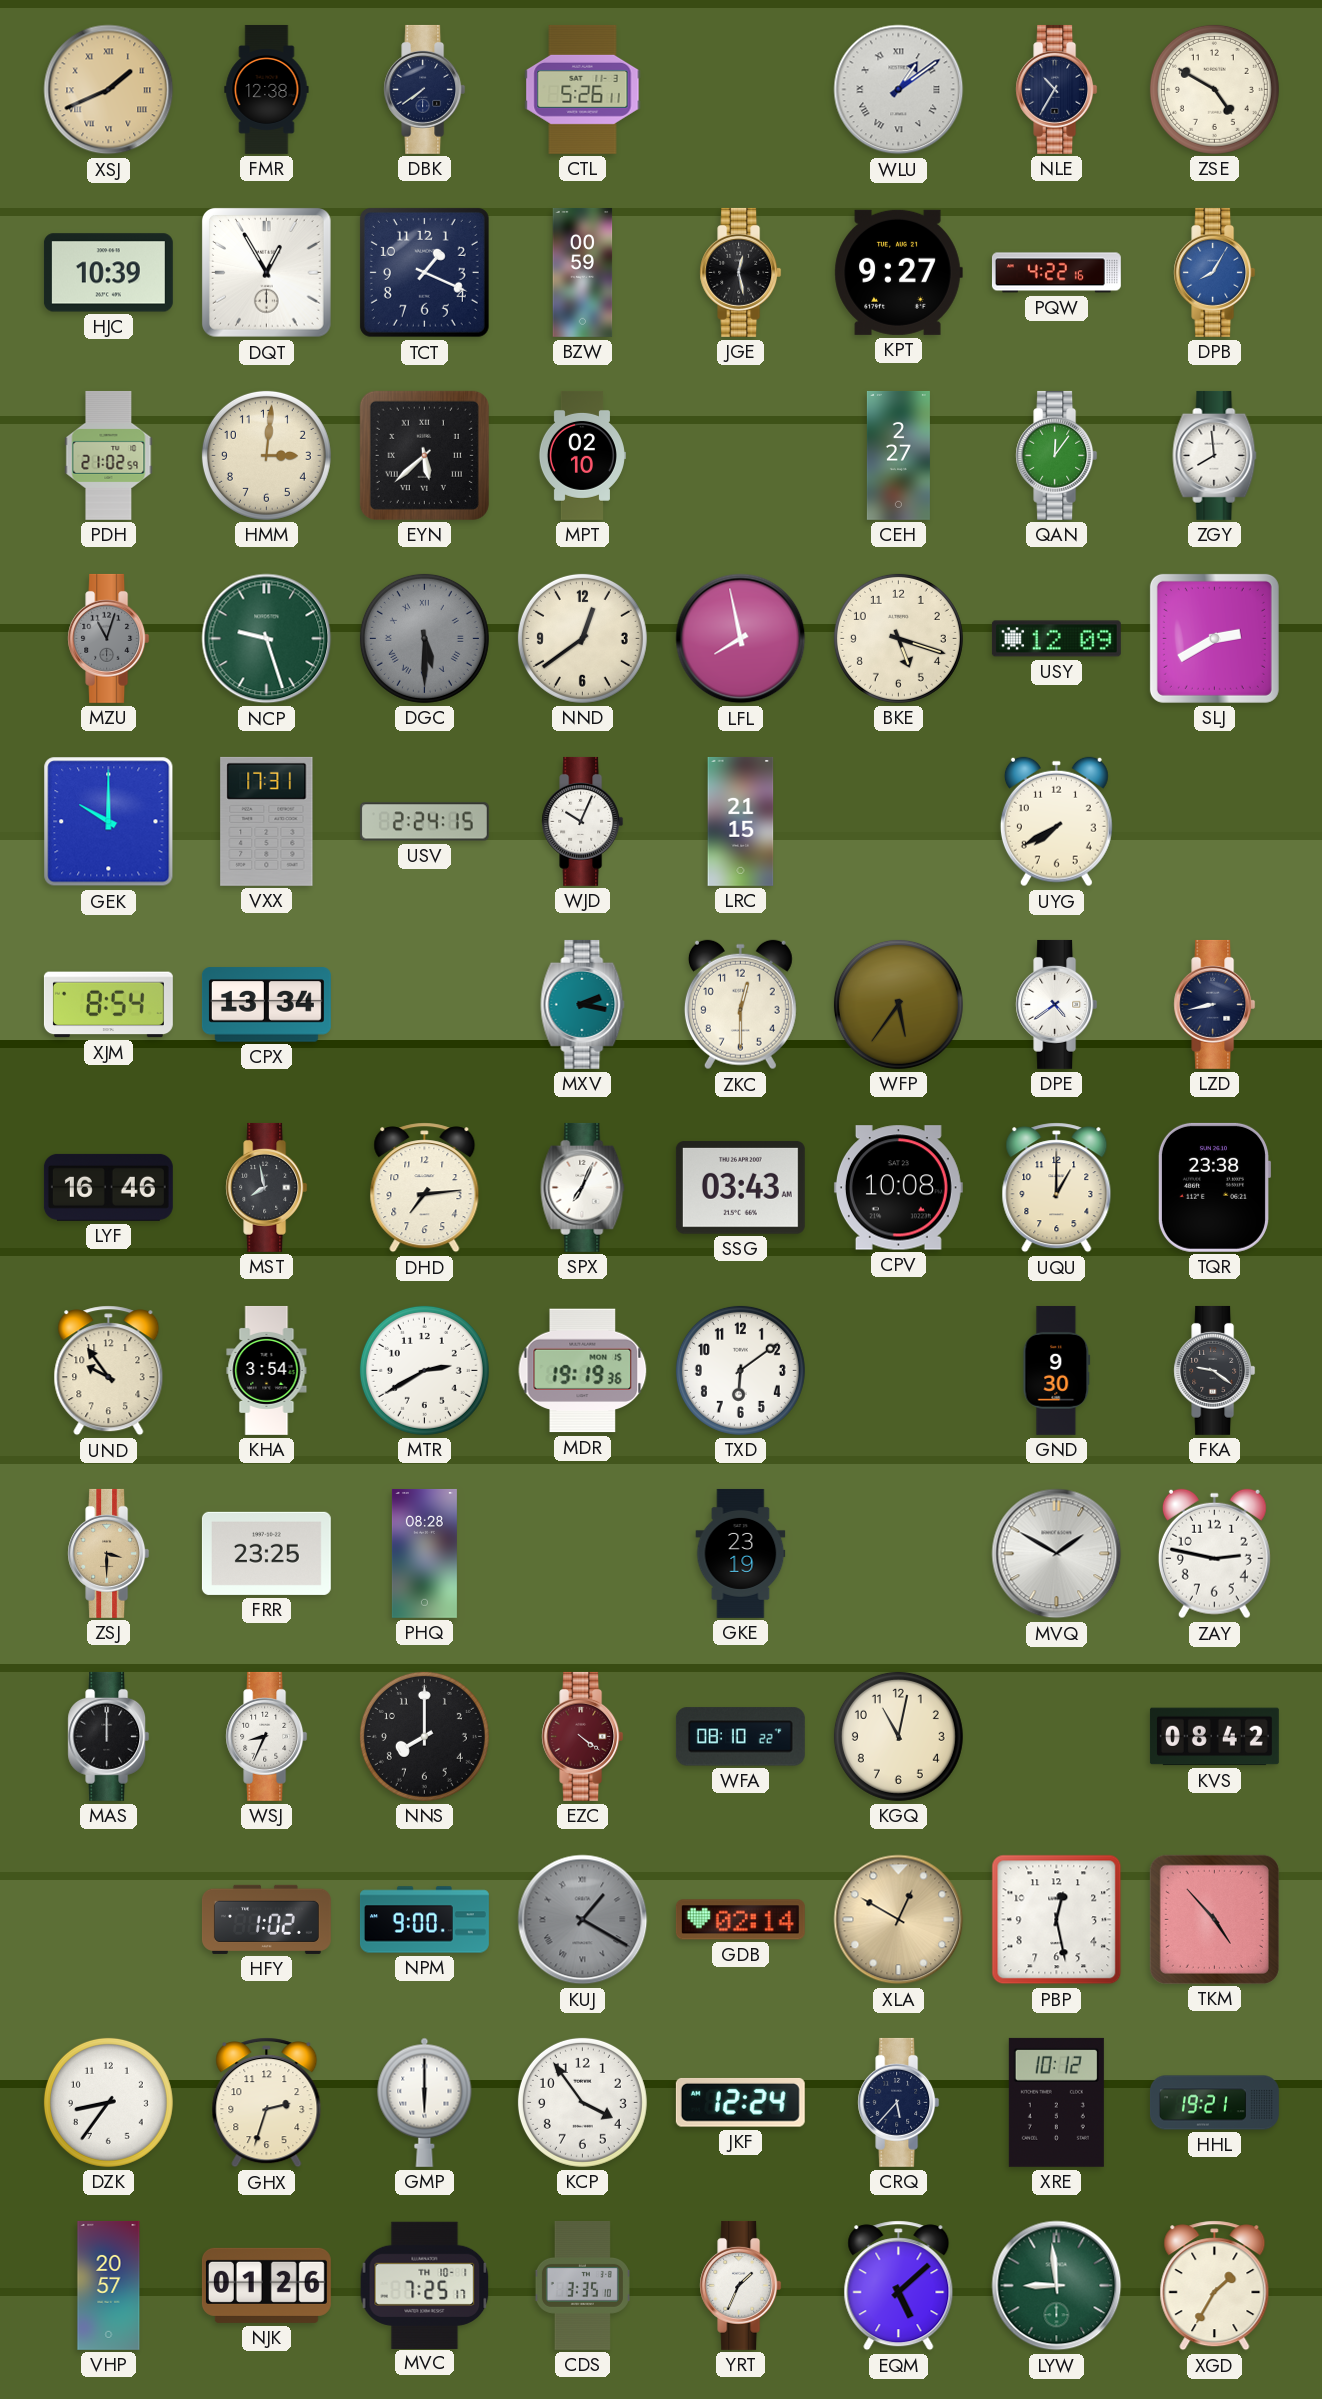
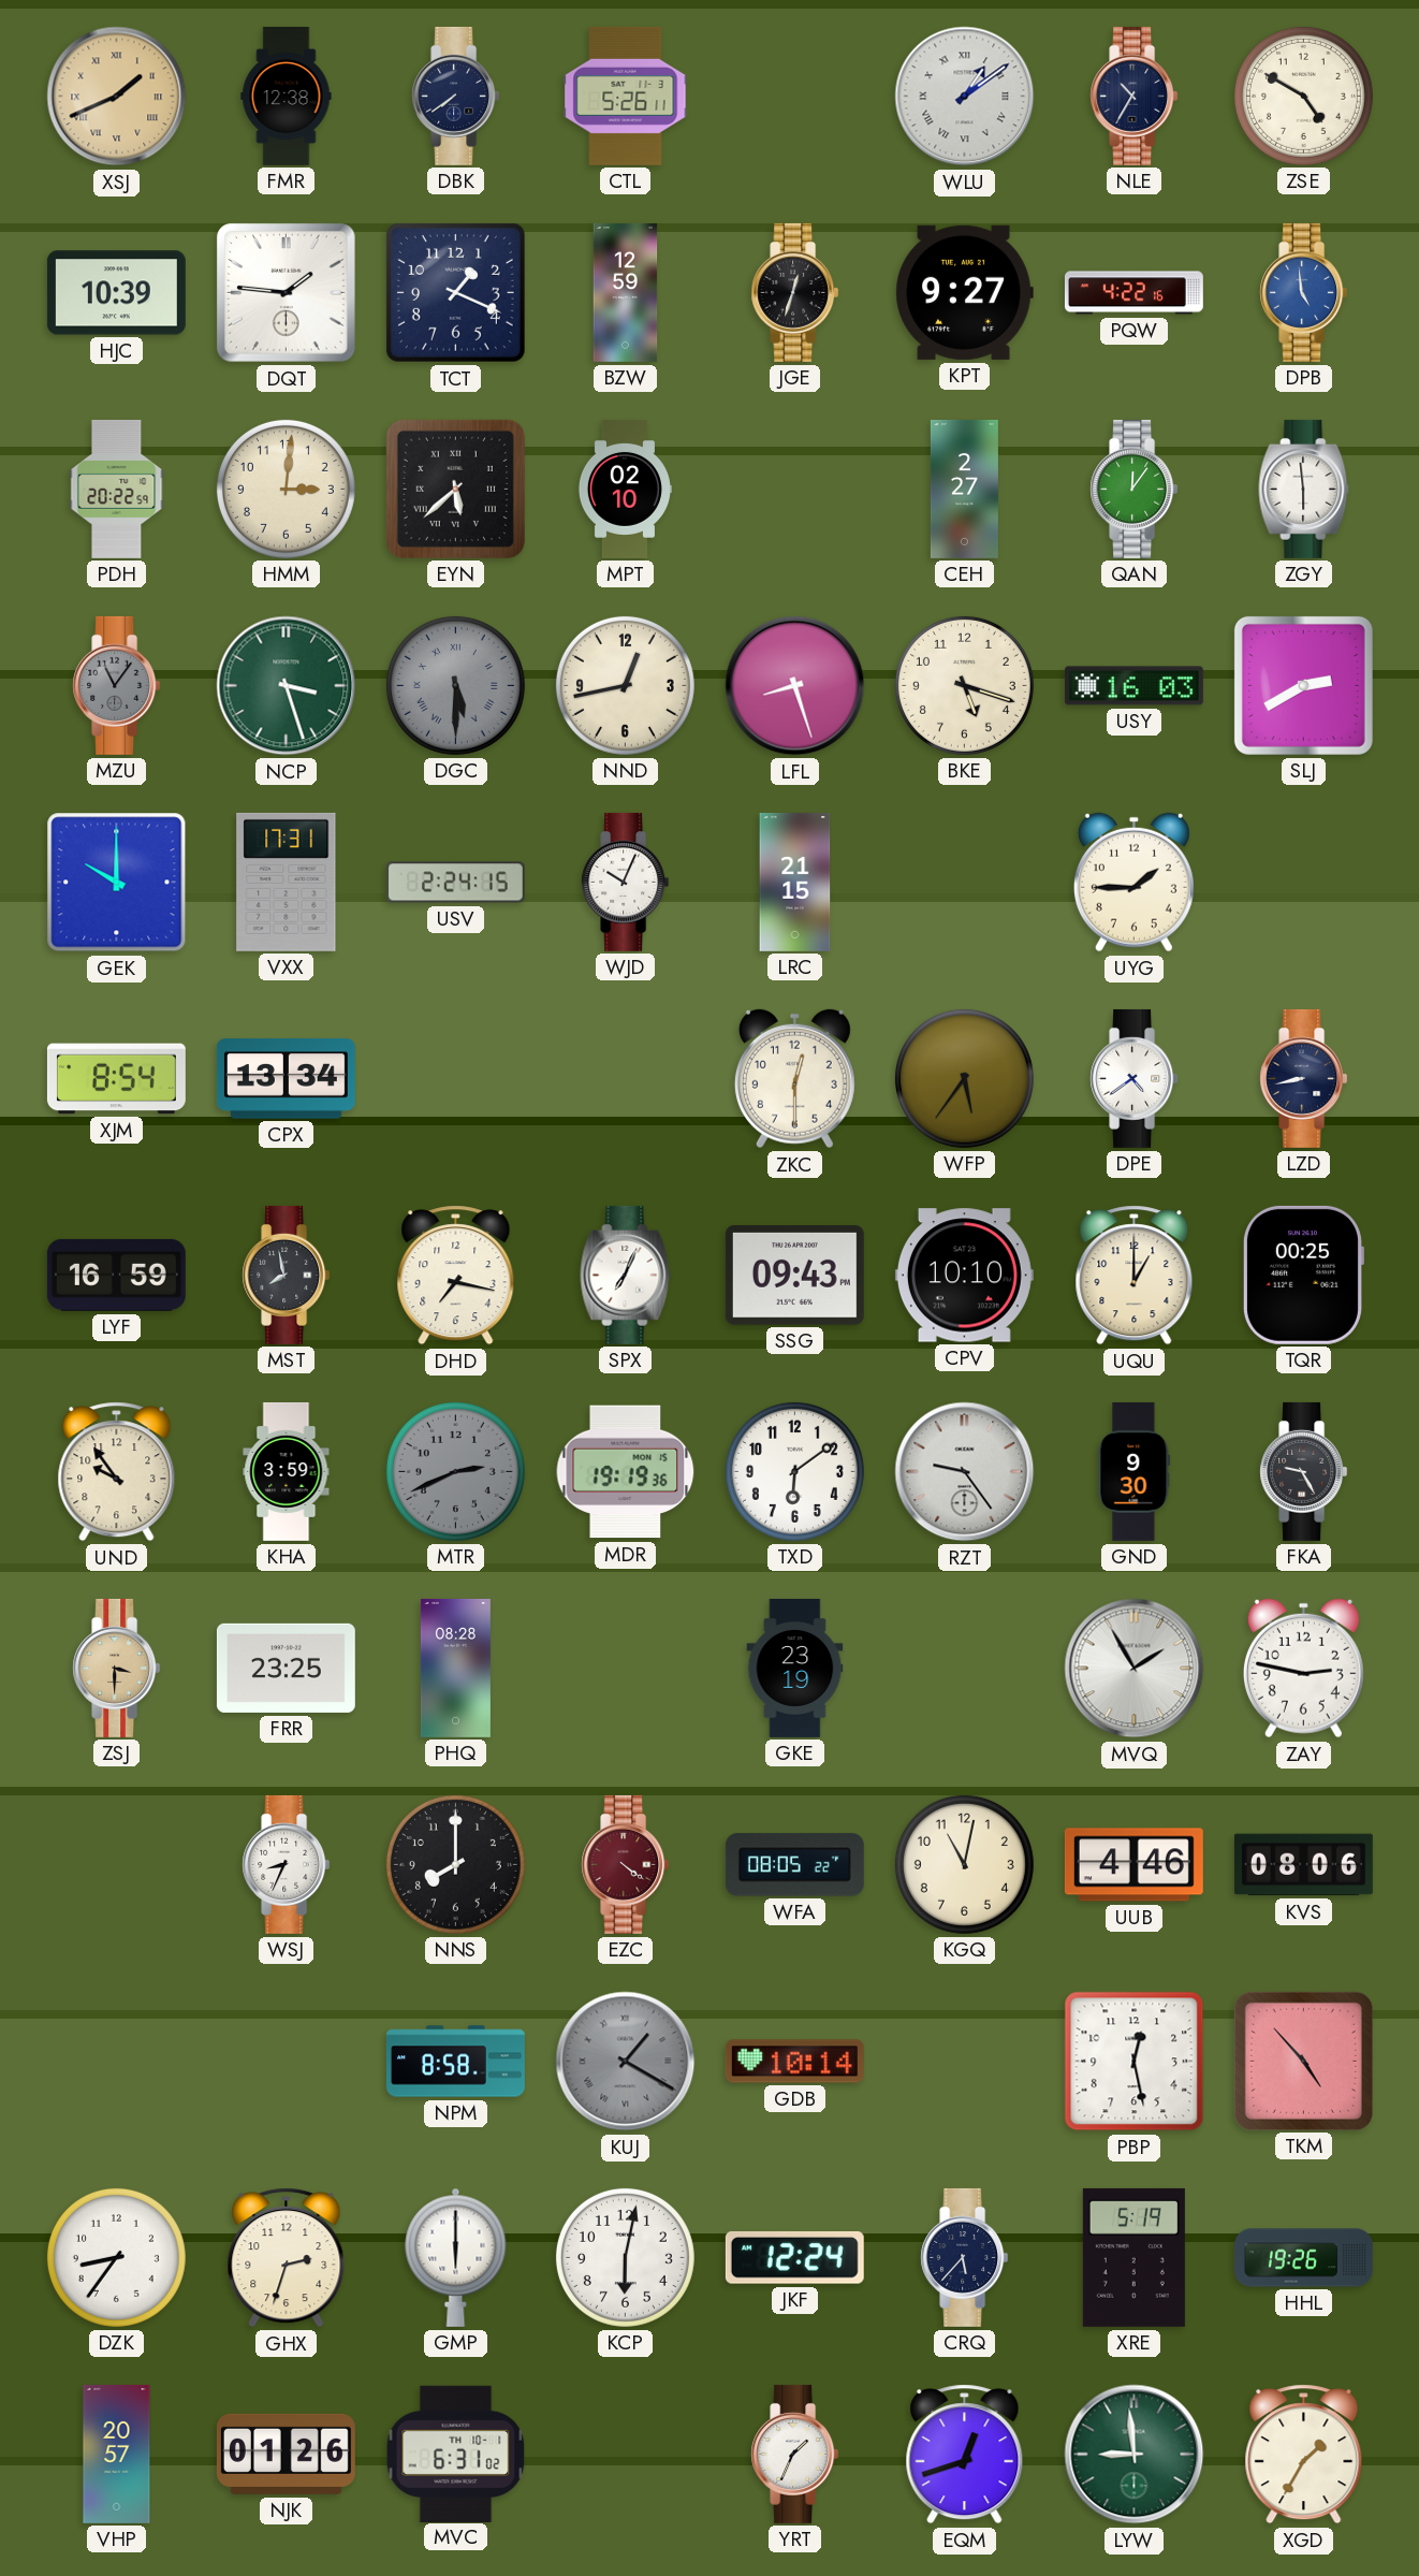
DQT: 12:55 -> 1:46 (287, 293)
BZW: 00:59 -> 12:59 (626, 292)
JGE: 12:28 -> 12:33 (795, 292)
DPB: 8:05 -> 4:59 (1304, 292)
PDH: 21:02 -> 20:22 (117, 489)
ZGY: 7:59 -> 5:59 (1304, 489)
MZU: 11:03 -> 11:06 (117, 685)
NCP: 9:27 -> 3:27 (287, 686)
NND: 12:39 -> 12:43 (625, 685)
LFL: 7:58 -> 8:27 (795, 686)
USY: 12:09 -> 16:03 (1133, 686)
UYG: 7:40 -> 1:45 (1133, 883)
MXV: 2:17 -> none (583, 1004)
LYF: 16:46 -> 16:59 (116, 1275)
DHD: 7:14 -> 7:17 (456, 1276)
SSG: 03:43 -> 09:43 (794, 1275)
CPV: 10:08 -> 10:10 (964, 1276)
TQR: 23:38 -> 00:25 (1302, 1275)
KHA: 3:54 -> 3:59 (287, 1471)
MTR: 2:40 -> 2:41 (455, 1471)
MTR dial: white -> grey (455, 1471)
RZT: none -> 9:24 (965, 1472)
FKA: 9:21 -> 9:25 (1304, 1471)
MVQ: 1:50 -> 1:55 (1135, 1669)
MAS: 12:00 -> none (109, 1736)
WFA: 08:10 -> 08:05 (794, 1865)
UUB: none -> 4:46 (1133, 1865)
KVS: 08:42 -> 08:06 (1303, 1865)
HFY: 1:02 -> none (266, 1919)
NPM: 9:00 -> 8:58 (455, 2062)
GDB: 02:14 -> 10:14 (794, 2062)
XLA: 12:50 -> none (899, 1920)
KCP: 3:54 -> 6:02 (625, 2257)
XRE: 10:12 -> 5:19 (1133, 2257)
HHL: 19:21 -> 19:26 (1303, 2258)
MVC: 7:25 -> 6:31 (456, 2454)
CDS: 3:35 -> none (582, 2285)
EQM: 5:08 -> 12:42 (965, 2455)
